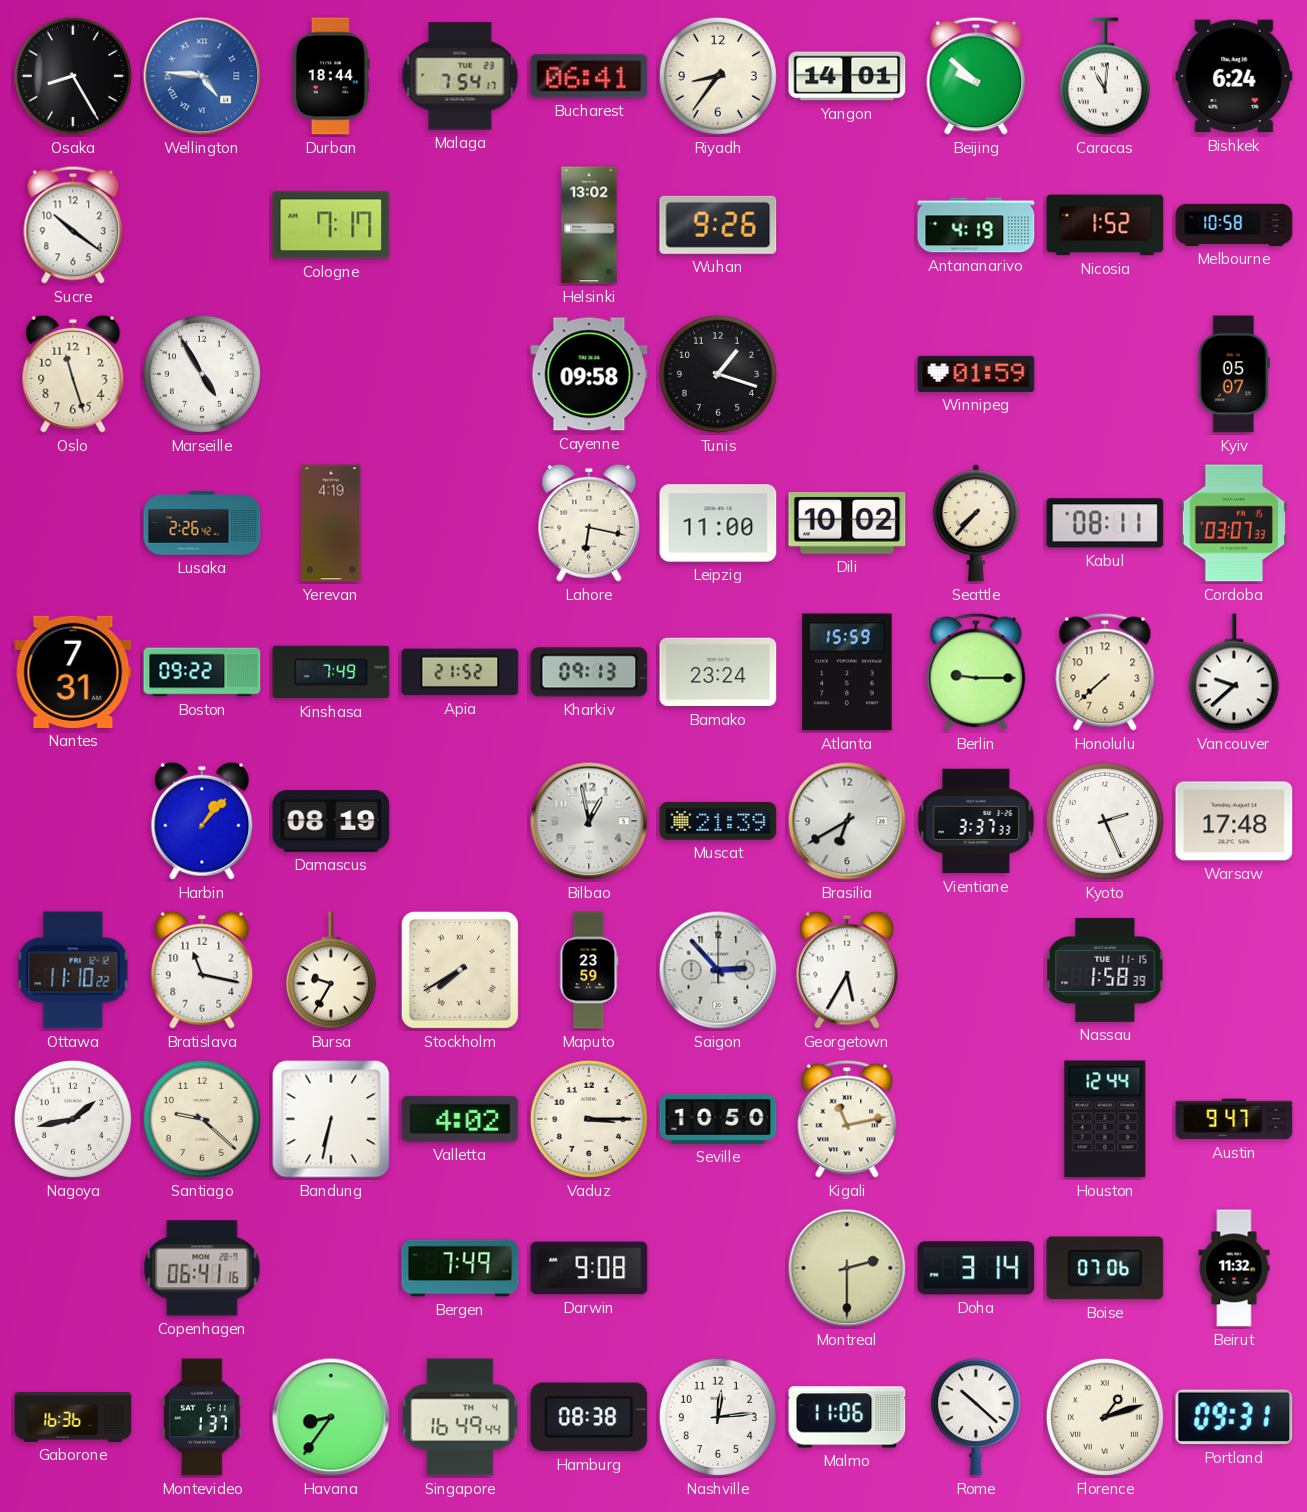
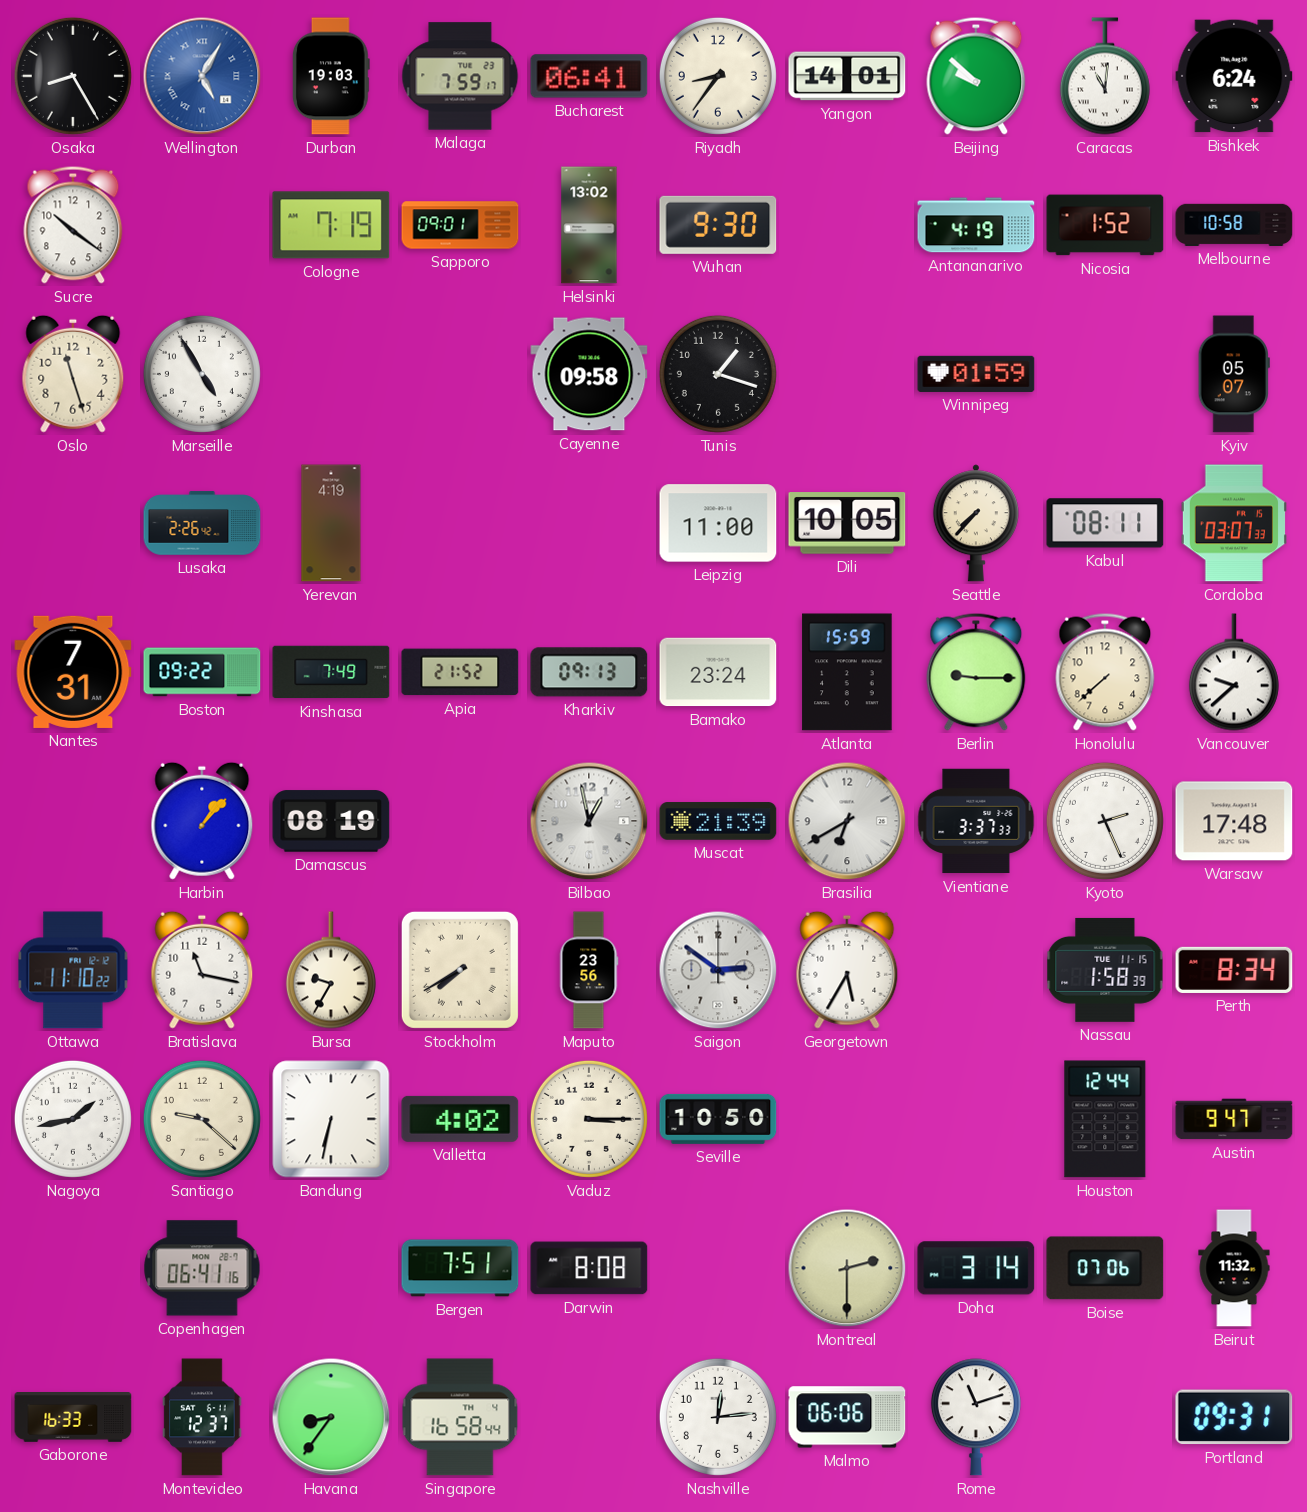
Wellington: 4:46 -> 5:05 (202, 76)
Durban: 18:44 -> 19:03 (331, 76)
Malaga: 7:54 -> 7:59 (460, 76)
Cologne: 7:17 -> 7:19 (331, 225)
Sapporo: none -> 09:01 (460, 225)
Wuhan: 9:26 -> 9:30 (718, 225)
Lahore: 6:17 -> none (589, 523)
Dili: 10:02 -> 10:05 (847, 523)
Maputo: 23:59 -> 23:56 (589, 970)
Saigon: 2:53 -> 2:51 (718, 970)
Perth: none -> 8:34 (1234, 970)
Kigali: 11:13 -> none (847, 1119)
Bergen: 7:49 -> 7:51 (460, 1268)
Darwin: 9:08 -> 8:08 (589, 1268)
Gaborone: 16:36 -> 16:33 (73, 1418)
Montevideo: 1:37 -> 12:37 (202, 1417)
Singapore: 16:49 -> 16:58 (460, 1417)
Hamburg: 08:38 -> none (589, 1417)
Malmo: 11:06 -> 06:06 (847, 1417)
Rome: 10:22 -> 11:12 (976, 1417)
Florence: 1:12 -> none (1105, 1417)
